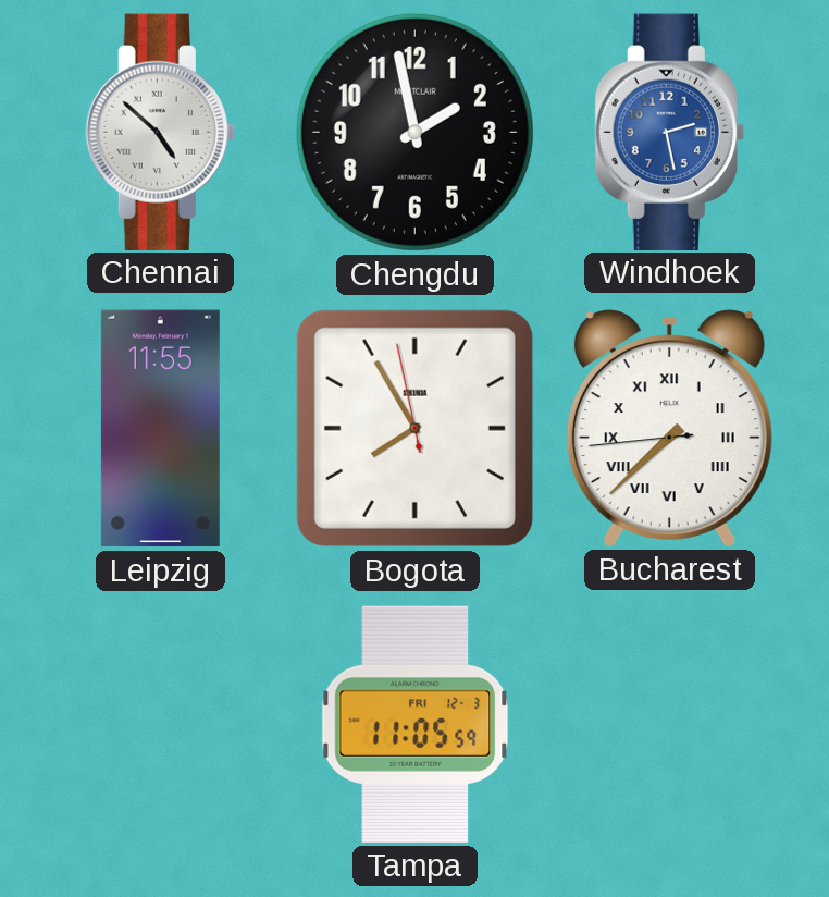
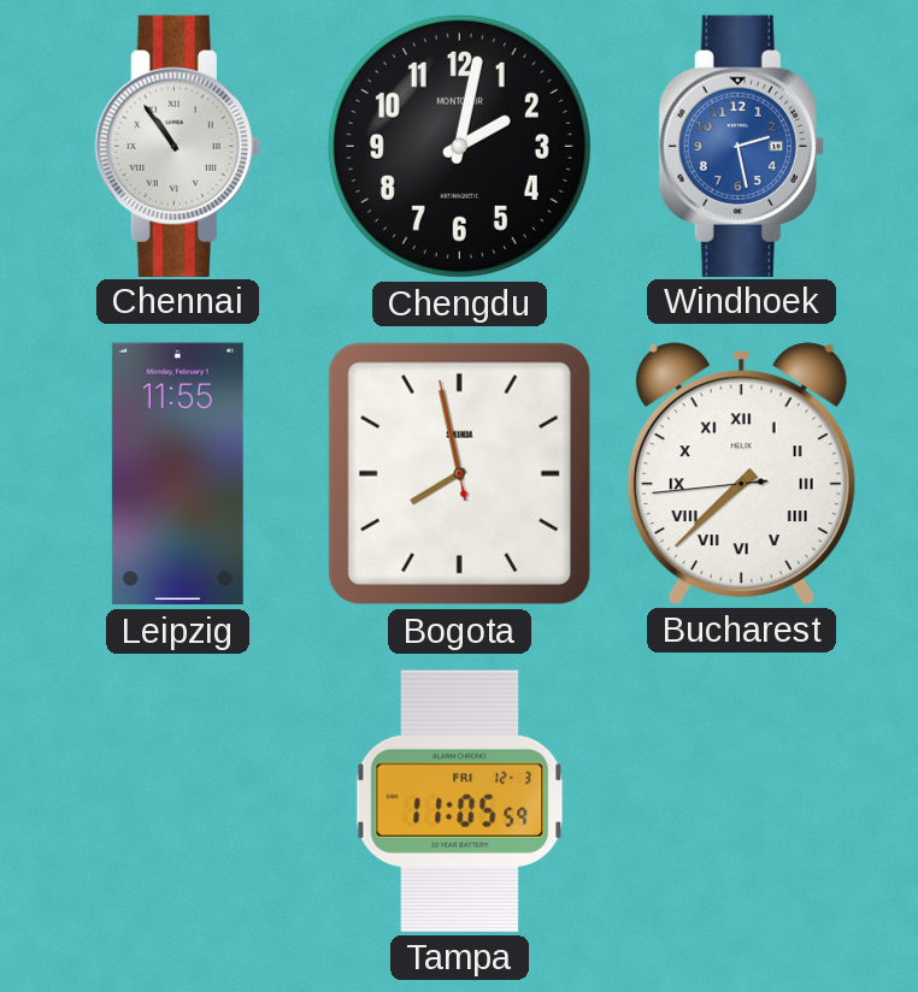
Chennai: 4:52 -> 10:54 (177, 146)
Chengdu: 1:58 -> 2:02 (459, 146)
Bogota: 7:54 -> 7:57 (459, 473)
